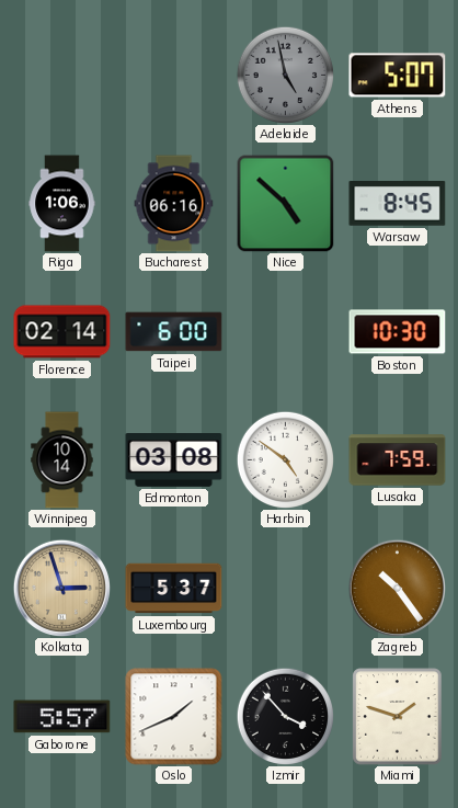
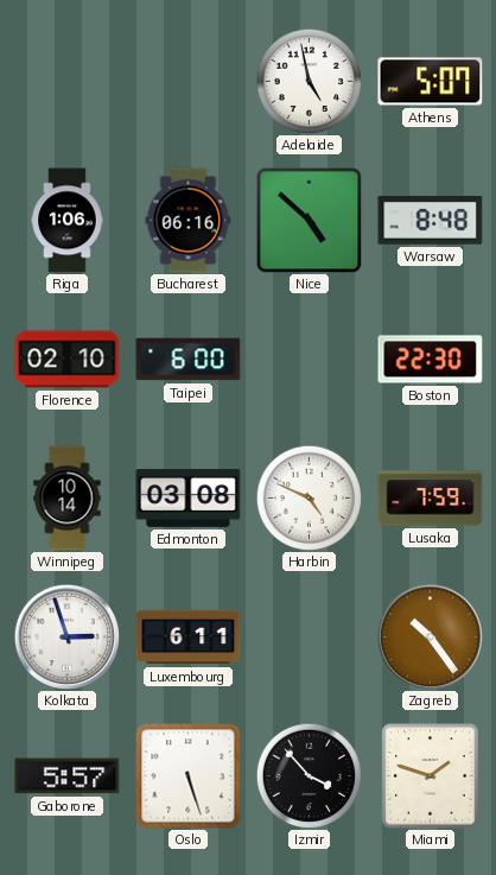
Adelaide dial: grey -> white (309, 81)
Warsaw: 8:45 -> 8:48 (431, 221)
Florence: 02:14 -> 02:10 (68, 360)
Boston: 10:30 -> 22:30 (431, 360)
Harbin: 4:51 -> 4:49 (309, 497)
Kolkata dial: champagne -> white (66, 636)
Luxembourg: 5:37 -> 6:11 (189, 638)
Oslo: 1:41 -> 5:27 (189, 776)
